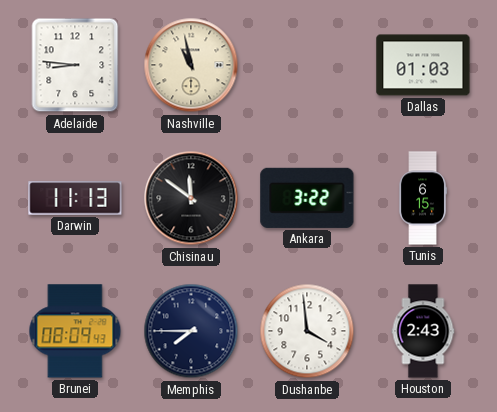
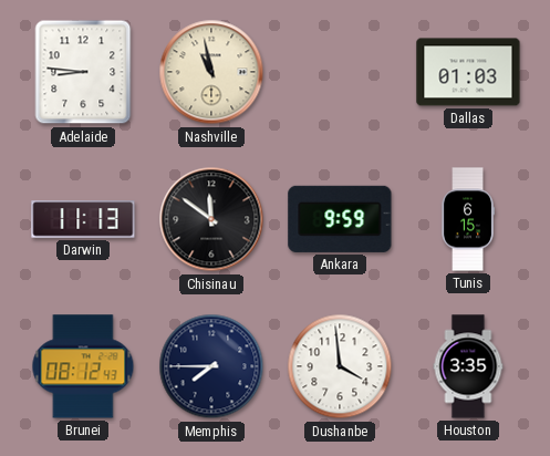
Ankara: 3:22 -> 9:59 (340, 219)
Brunei: 08:09 -> 08:12 (83, 366)
Houston: 2:43 -> 3:35 (468, 366)
